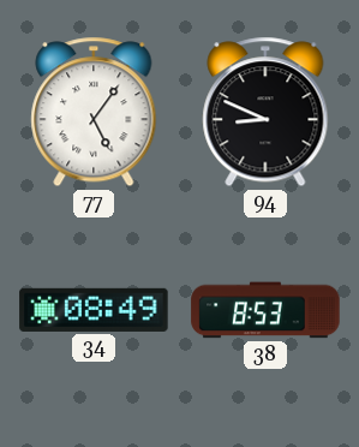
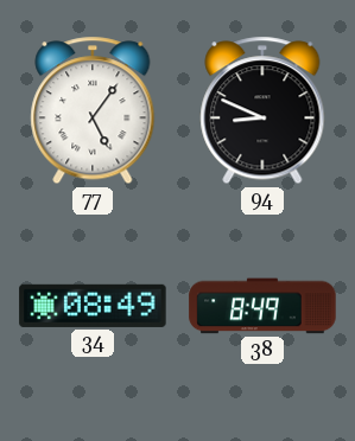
38: 8:53 -> 8:49 (262, 306)
